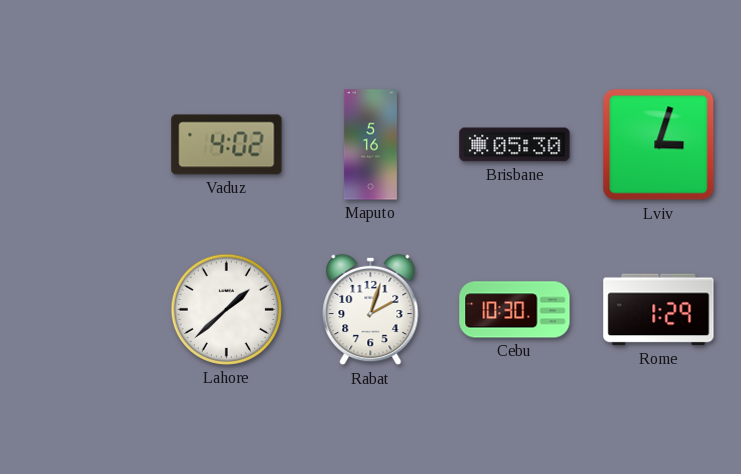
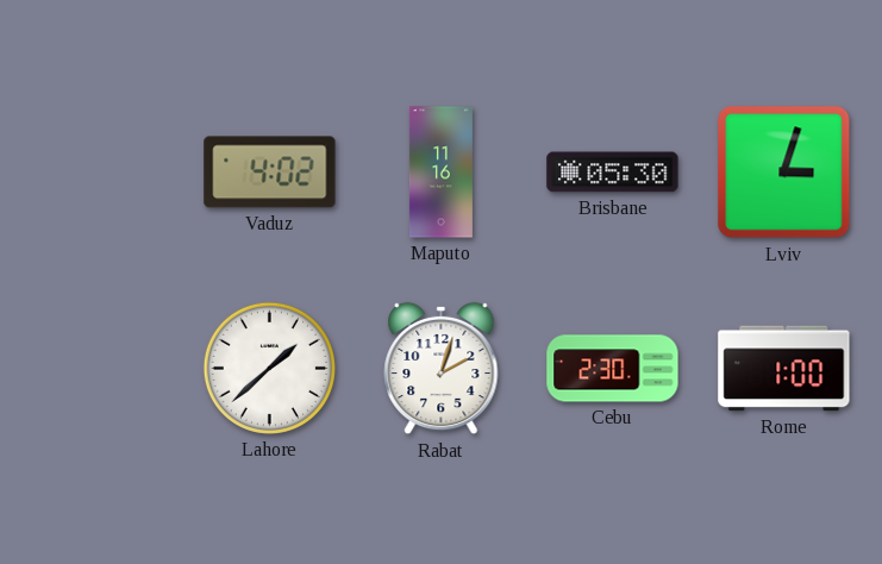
Maputo: 5:16 -> 11:16 (440, 173)
Cebu: 10:30 -> 2:30 (613, 369)
Rome: 1:29 -> 1:00 (784, 369)
